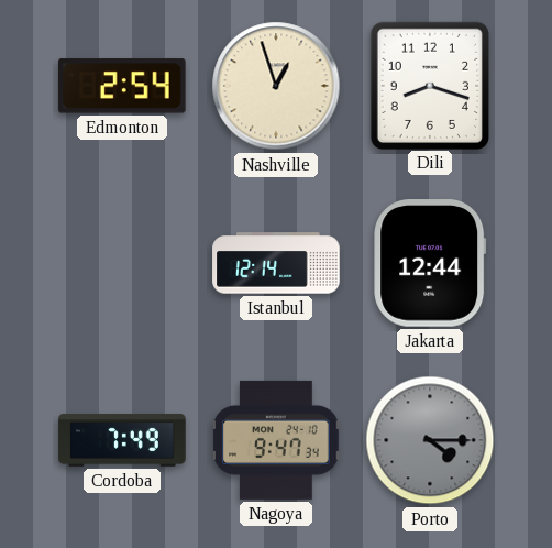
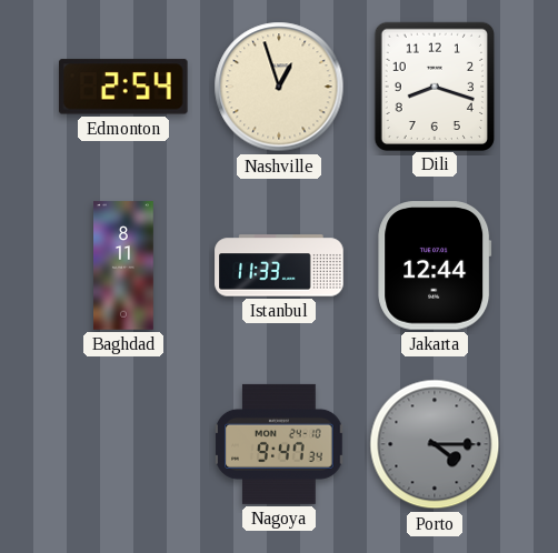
Baghdad: none -> 8:11 (124, 265)
Istanbul: 12:14 -> 11:33 (279, 265)
Cordoba: 7:49 -> none (122, 440)
